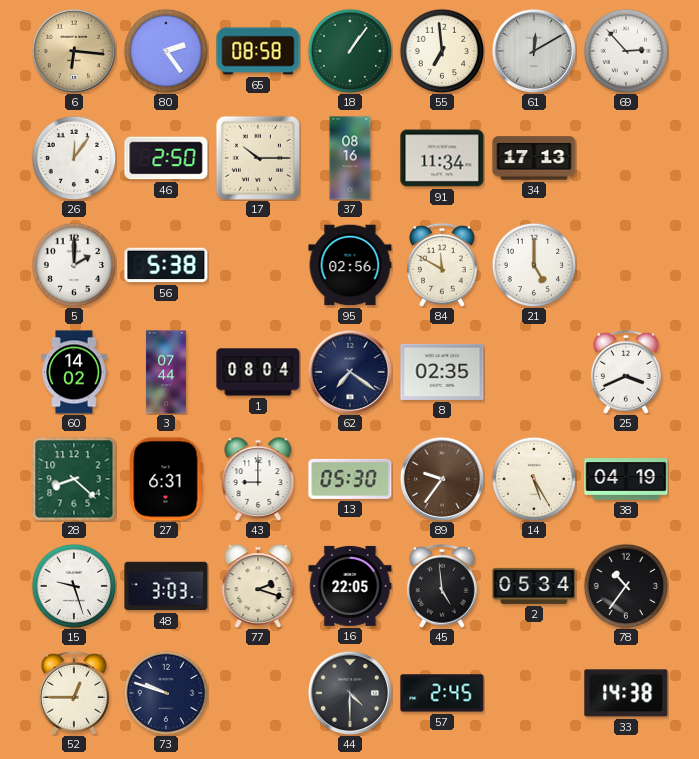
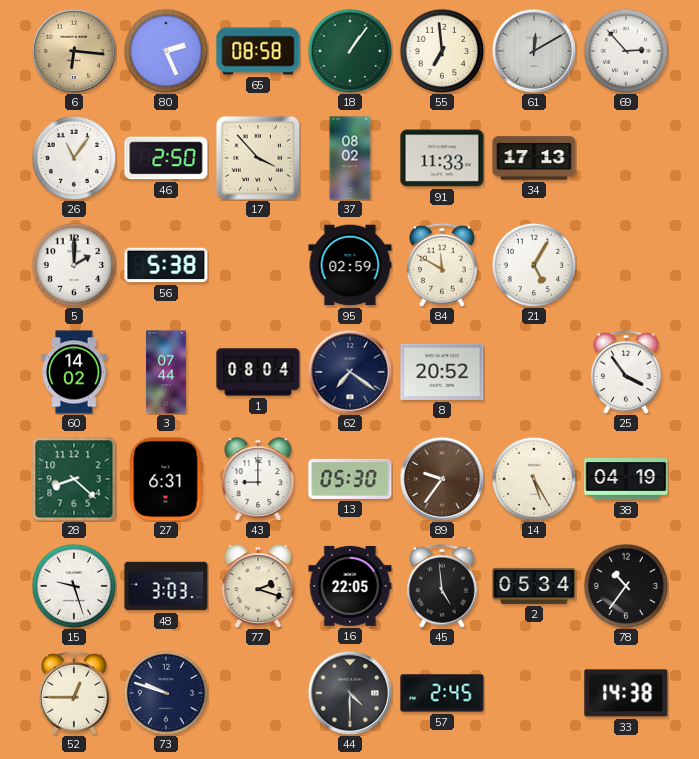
80: 2:24 -> 2:26 (166, 51)
26: 12:06 -> 11:06 (74, 158)
17: 10:15 -> 3:53 (258, 158)
37: 08:16 -> 08:02 (350, 158)
91: 11:34 -> 11:33 (442, 158)
95: 02:56 -> 02:59 (350, 265)
21: 5:00 -> 5:05 (534, 265)
8: 02:35 -> 20:52 (442, 372)
25: 3:41 -> 3:54 (626, 372)
